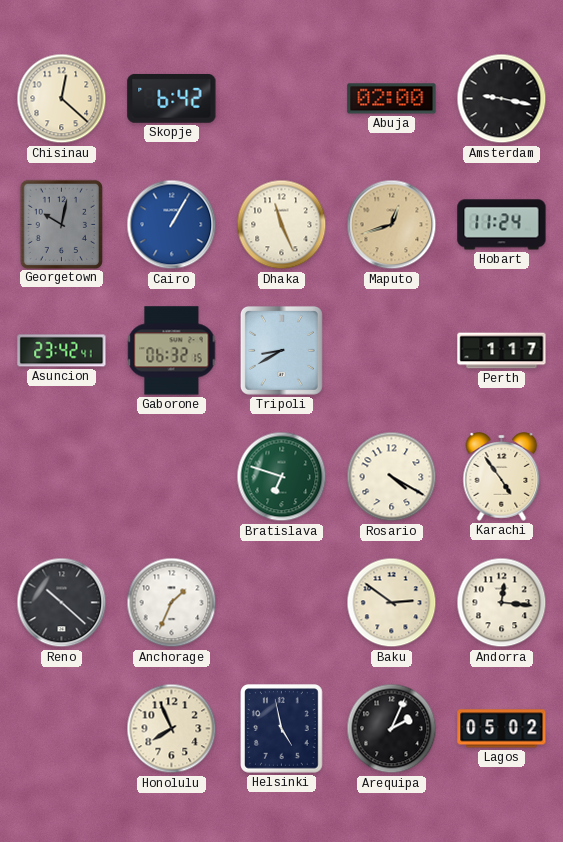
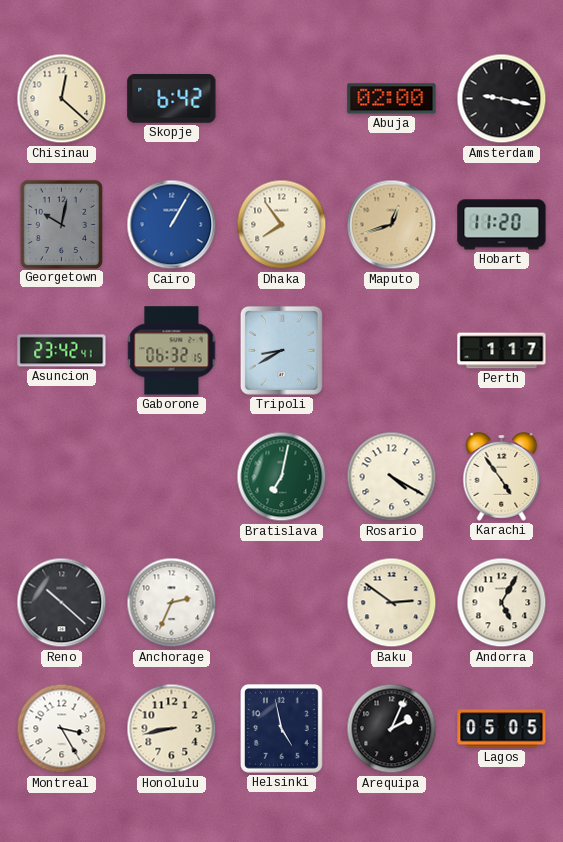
Dhaka: 11:26 -> 7:54 (282, 225)
Hobart: 11:24 -> 11:20 (502, 225)
Bratislava: 6:48 -> 7:02 (282, 477)
Anchorage: 1:34 -> 2:34 (172, 603)
Andorra: 12:16 -> 5:05 (502, 603)
Montreal: none -> 3:25 (62, 729)
Honolulu: 7:56 -> 8:43 (172, 729)
Lagos: 05:02 -> 05:05 (502, 729)
